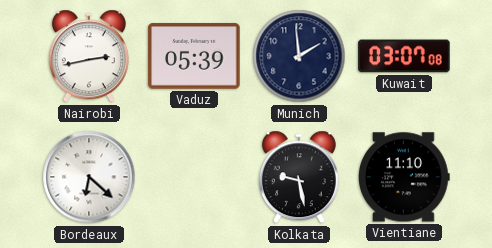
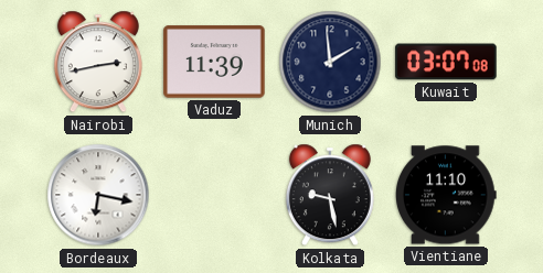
Vaduz: 05:39 -> 11:39 (214, 62)
Bordeaux: 6:22 -> 6:17 (98, 195)
